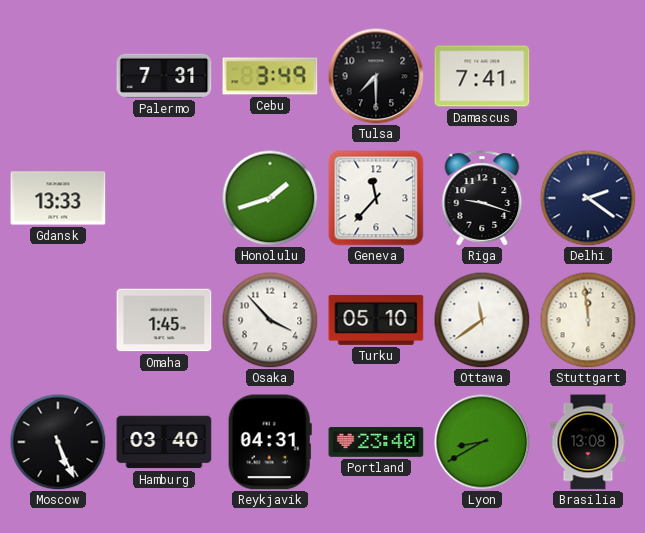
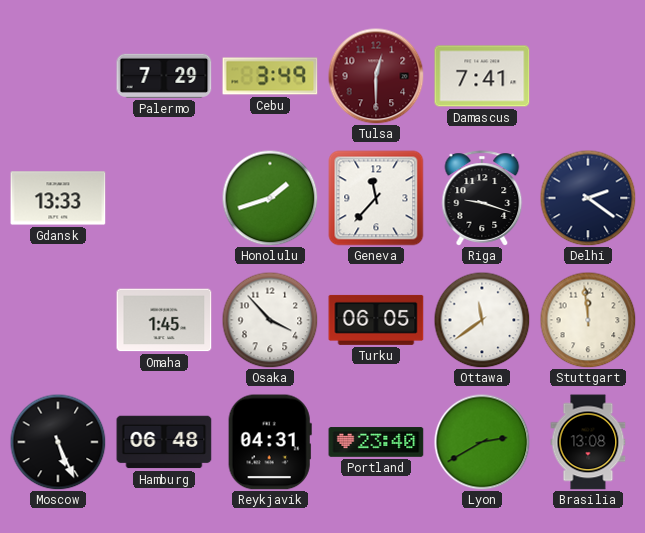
Palermo: 7:31 -> 7:29 (164, 76)
Tulsa: 7:30 -> 12:30 (376, 76)
Tulsa dial: black -> burgundy (376, 76)
Turku: 05:10 -> 06:05 (376, 320)
Hamburg: 03:40 -> 06:48 (164, 442)
Lyon: 8:40 -> 2:40 (482, 442)
